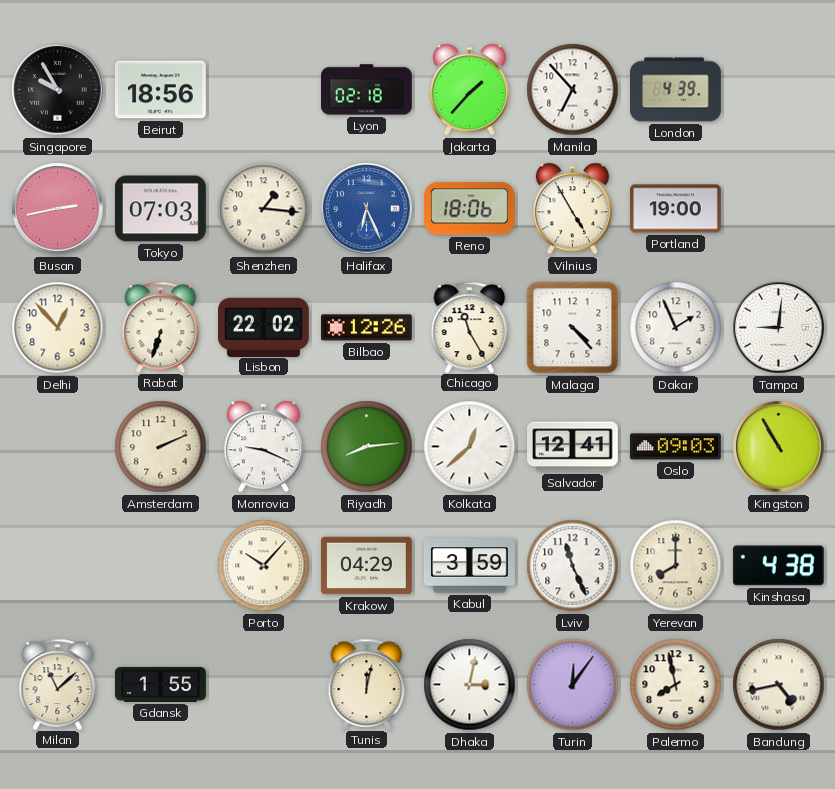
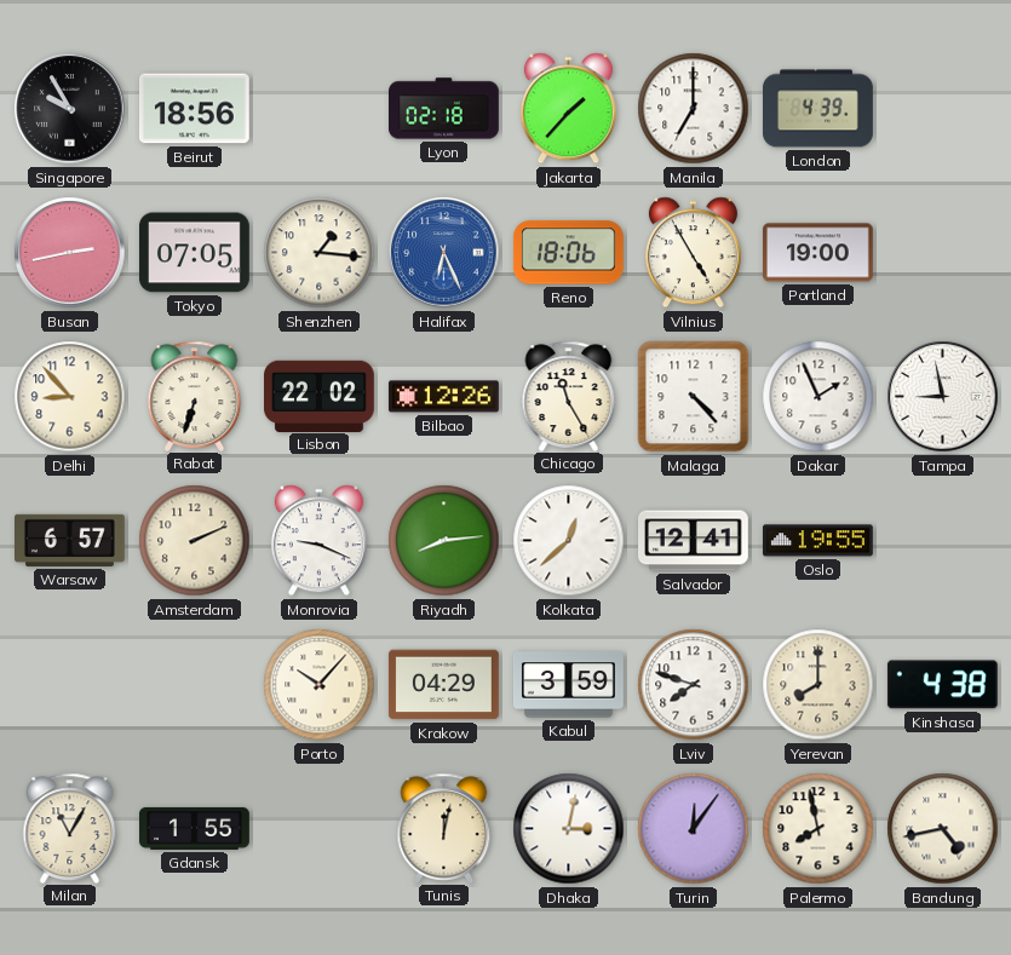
Manila: 6:53 -> 7:00 (694, 109)
Tokyo: 07:03 -> 07:05 (195, 253)
Delhi: 12:53 -> 8:53 (70, 397)
Tampa: 9:01 -> 8:58 (943, 397)
Warsaw: none -> 6:57 (70, 540)
Oslo: 09:03 -> 19:55 (817, 541)
Kingston: 10:55 -> none (779, 447)
Lviv: 11:26 -> 7:48 (694, 685)
Milan: 11:08 -> 11:05 (70, 828)
